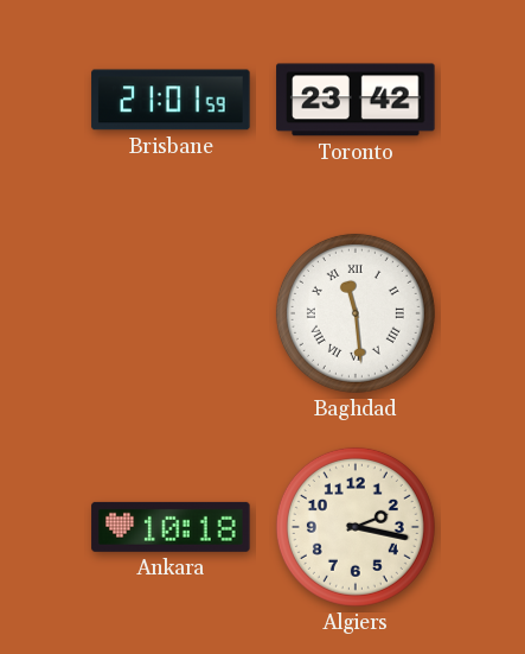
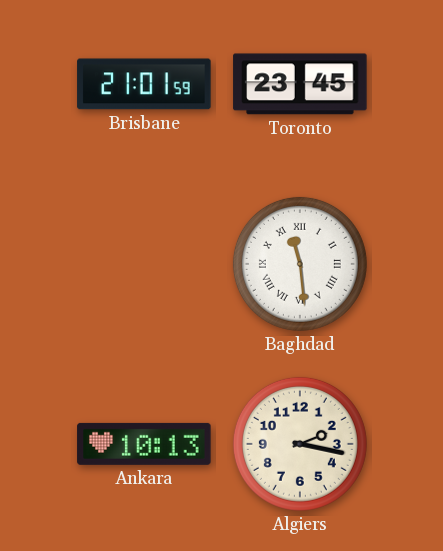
Toronto: 23:42 -> 23:45 (300, 84)
Ankara: 10:18 -> 10:13 (144, 444)
